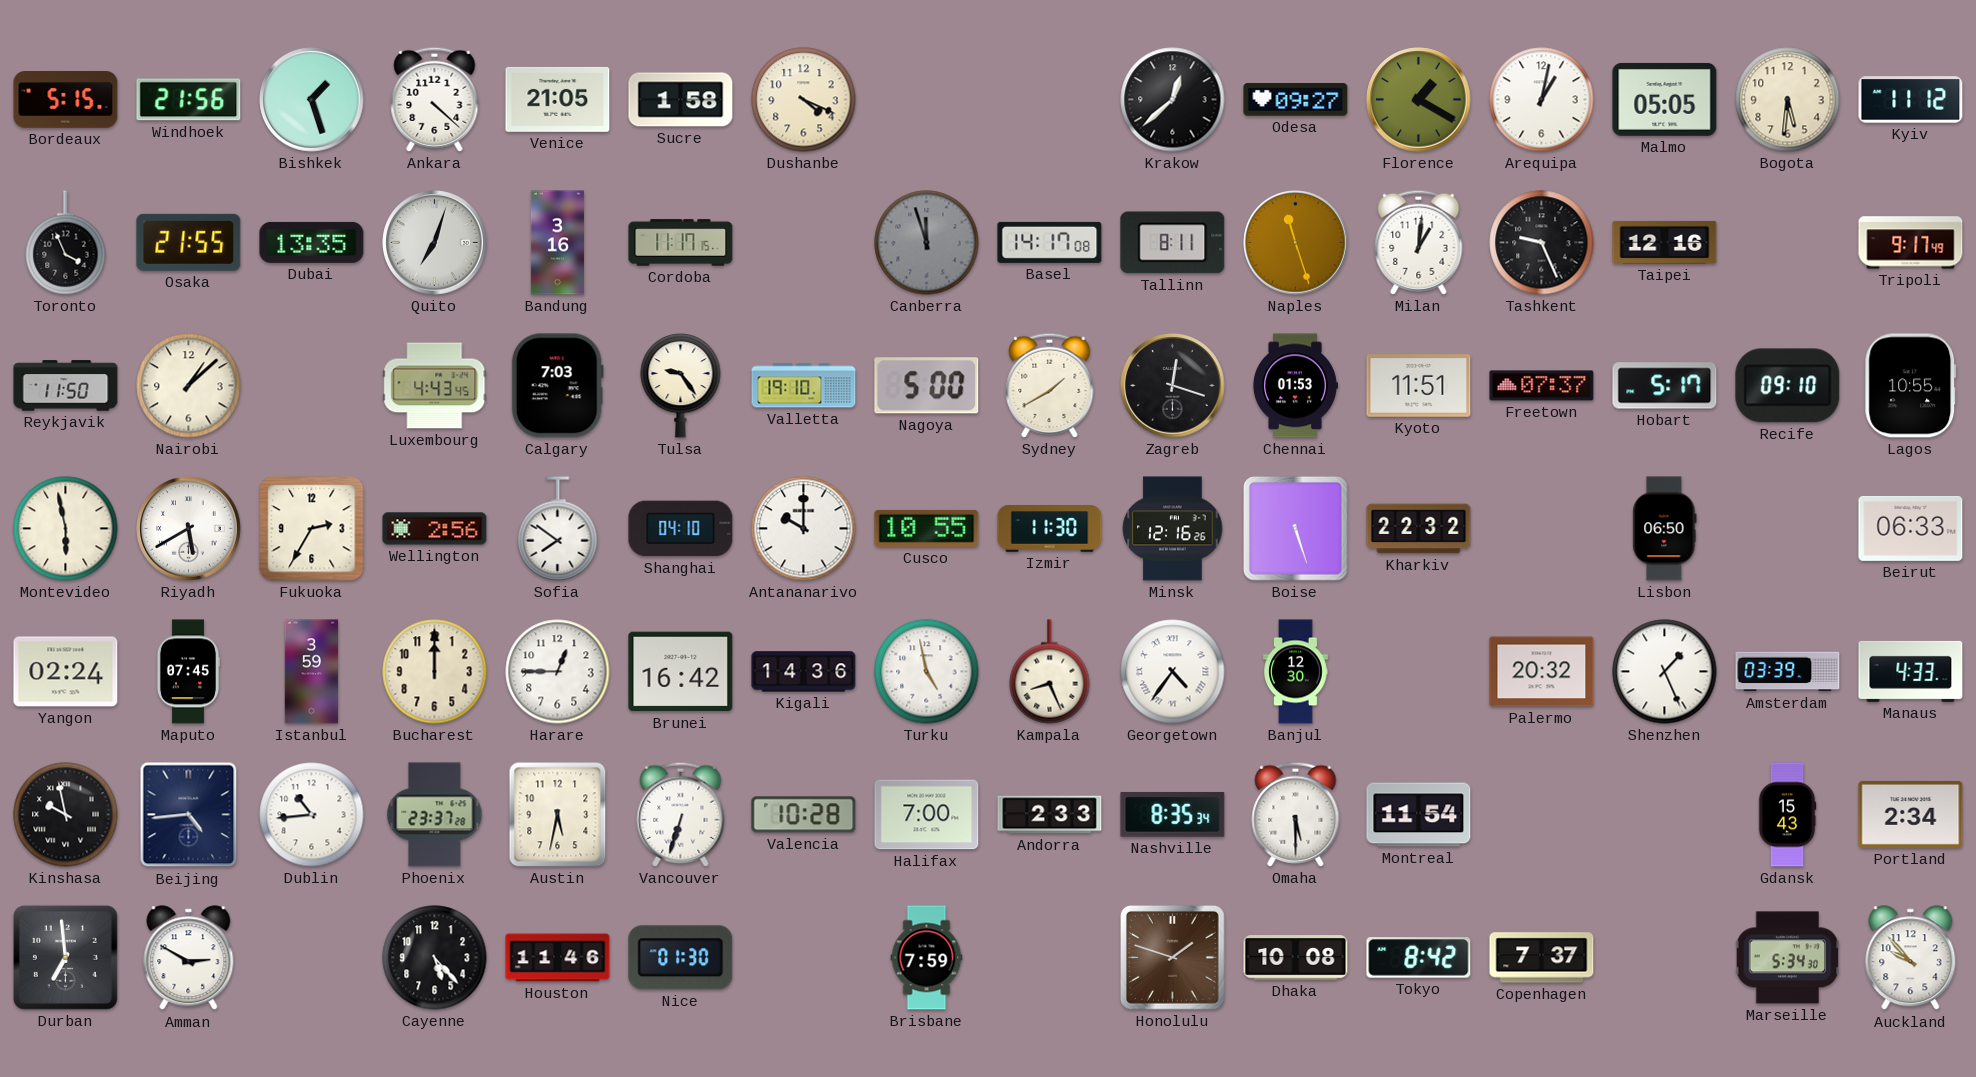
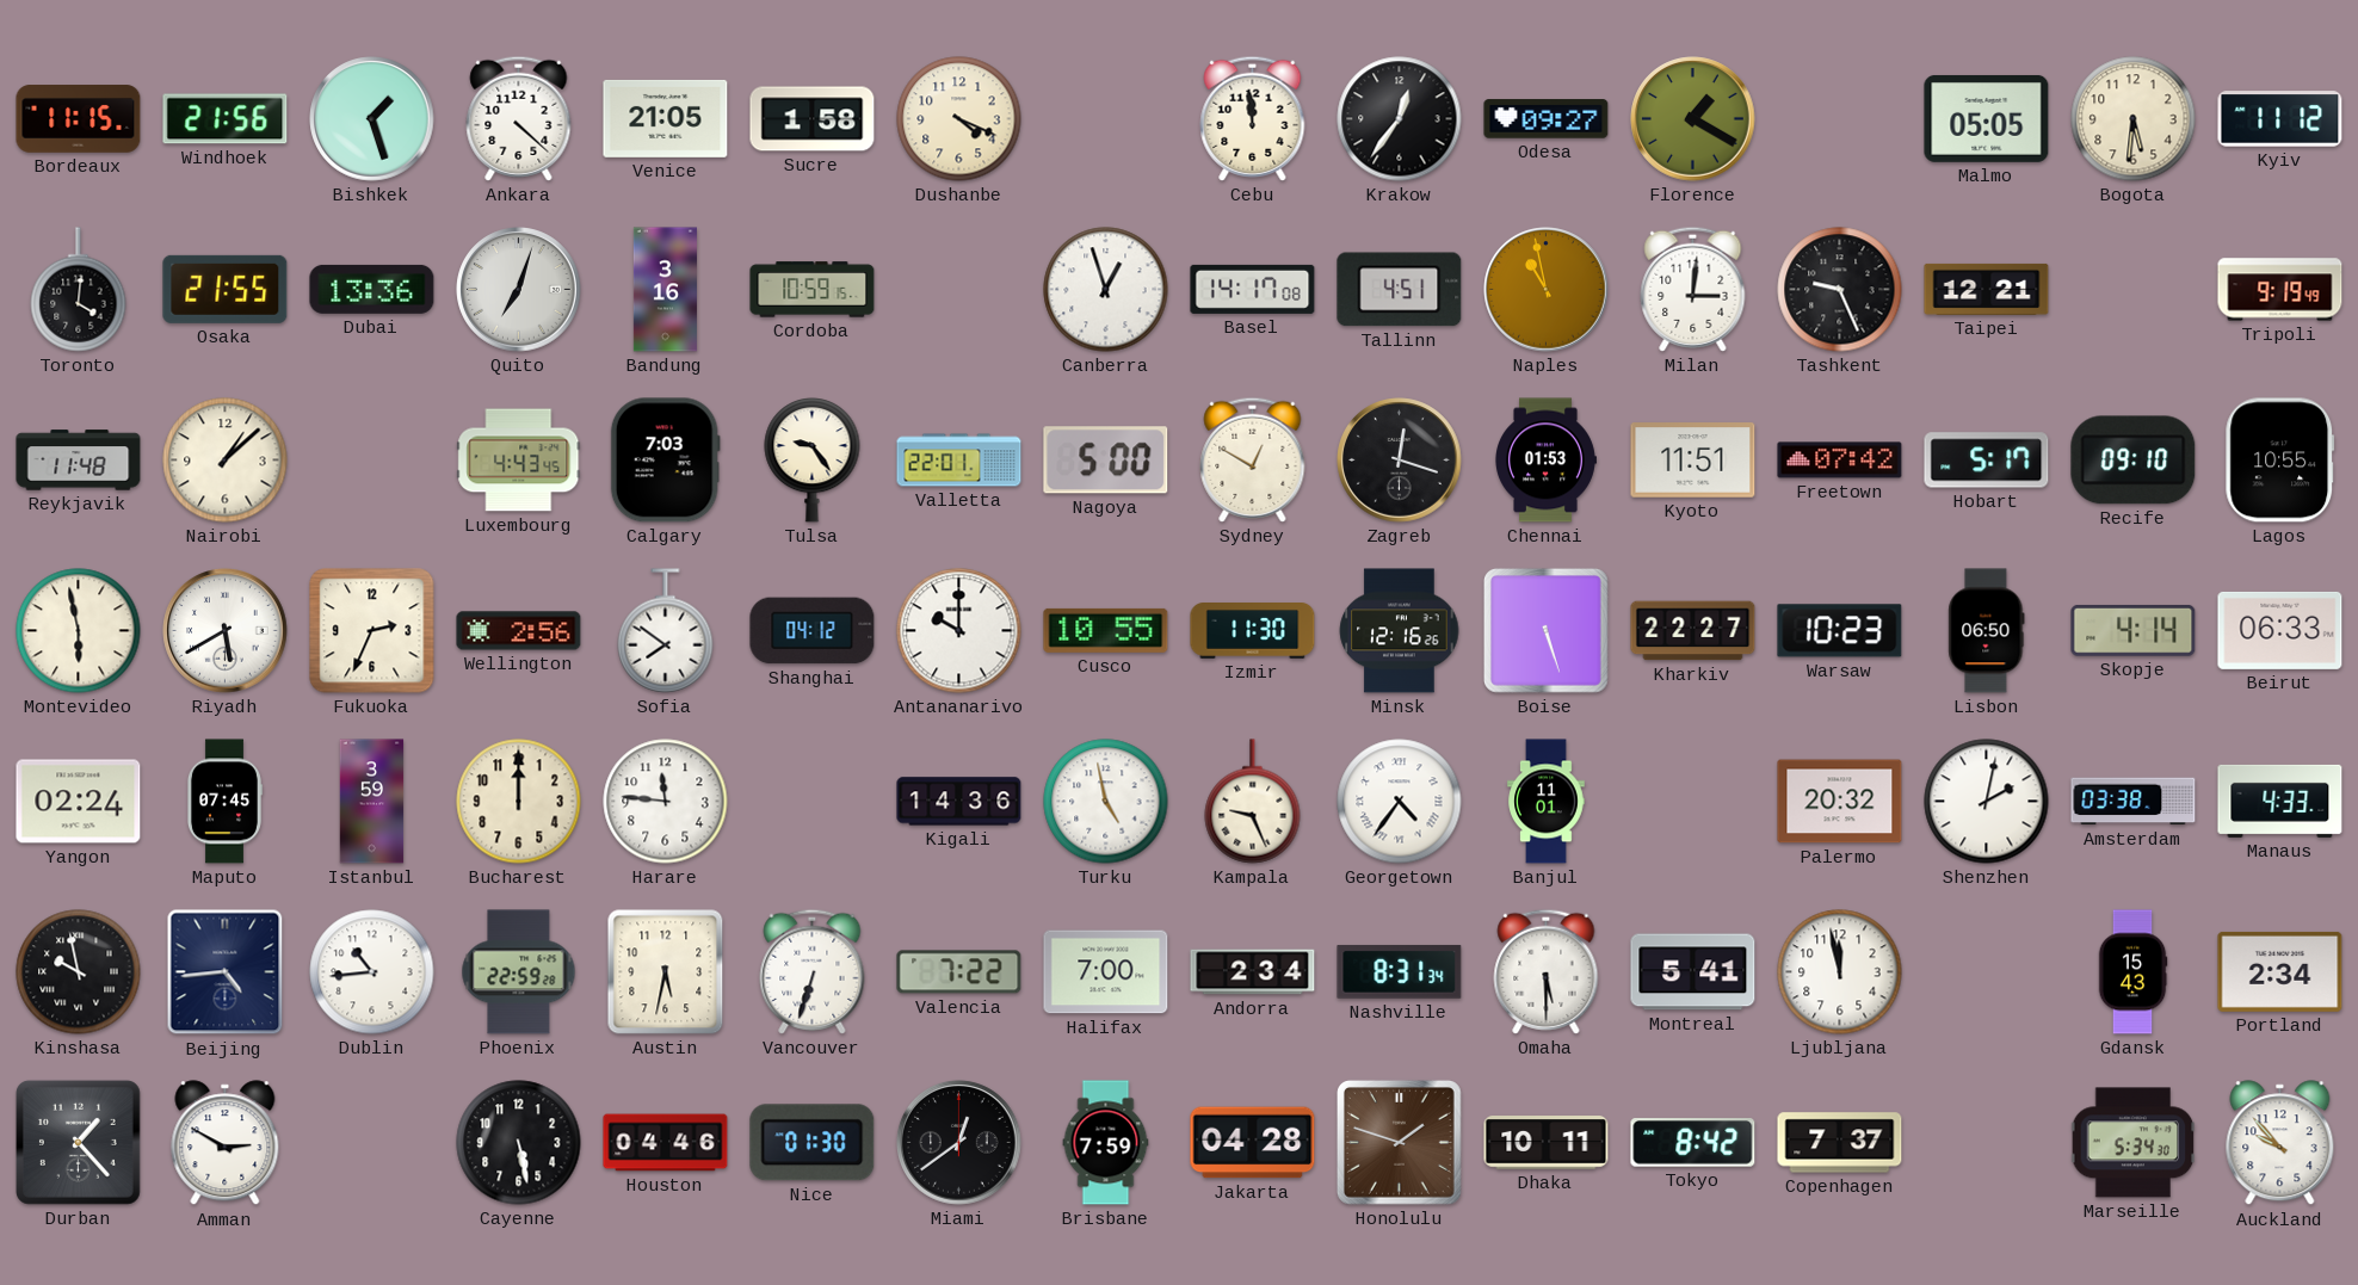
Bordeaux: 5:15 -> 11:15 (79, 119)
Cebu: none -> 11:59 (1253, 118)
Krakow: 12:38 -> 12:36 (1400, 119)
Arequipa: 1:02 -> none (1542, 100)
Toronto: 3:56 -> 4:01 (79, 290)
Dubai: 13:35 -> 13:36 (372, 289)
Cordoba: 11:17 -> 10:59 (813, 290)
Canberra: 11:57 -> 12:57 (1106, 290)
Canberra dial: grey -> white (1106, 290)
Tallinn: 8:11 -> 4:51 (1400, 290)
Naples: 11:27 -> 10:58 (1547, 290)
Milan: 1:01 -> 3:01 (1693, 289)
Taipei: 12:16 -> 12:21 (1987, 289)
Tripoli: 9:17 -> 9:19 (2280, 290)
Reykjavik: 11:50 -> 11:48 (79, 461)
Valletta: 19:10 -> 22:01 (959, 461)
Sydney: 1:40 -> 12:50 (1253, 459)
Freetown: 07:37 -> 07:42 (1840, 461)
Fukuoka: 2:35 -> 2:34 (372, 631)
Shanghai: 04:10 -> 04:12 (813, 631)
Kharkiv: 22:32 -> 22:27 (1693, 631)
Warsaw: none -> 10:23 (1840, 631)
Skopje: none -> 4:14 (2134, 630)
Harare: 12:45 -> 11:46 (666, 802)
Brunei: 16:42 -> none (681, 672)
Kampala: 8:26 -> 9:26 (1253, 802)
Banjul: 12:30 -> 11:01 (1547, 802)
Shenzhen: 1:26 -> 2:02 (1987, 802)
Amsterdam: 03:39 -> 03:38 (2134, 802)
Phoenix: 23:37 -> 22:59 (519, 972)
Valencia: 10:28 -> 7:22 (959, 972)
Andorra: 2:33 -> 2:34 (1253, 972)
Nashville: 8:35 -> 8:31 (1400, 971)
Montreal: 11:54 -> 5:41 (1693, 972)
Ljubljana: none -> 11:58 (1840, 972)
Durban: 6:59 -> 1:23 (78, 1142)
Cayenne: 5:23 -> 5:28 (519, 1143)
Houston: 11:46 -> 04:46 (666, 1143)
Miami: none -> 12:39 (959, 1143)
Jakarta: none -> 04:28 (1253, 1143)
Dhaka: 10:08 -> 10:11 (1547, 1143)
